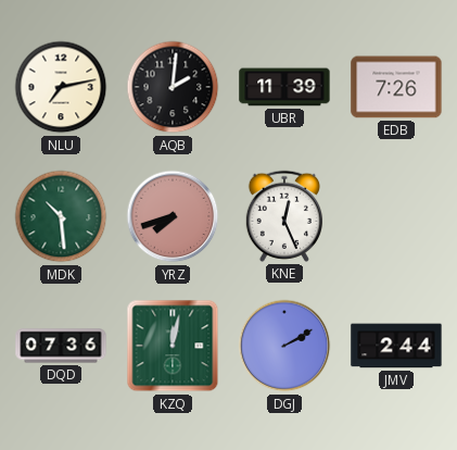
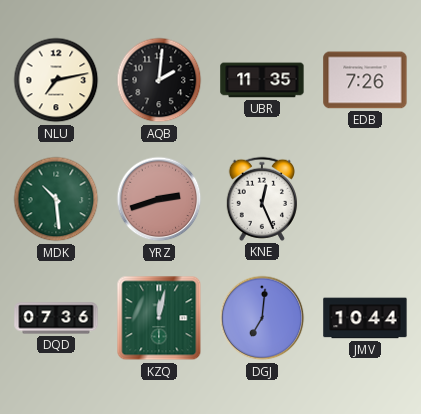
UBR: 11:39 -> 11:35 (262, 80)
YRZ: 7:42 -> 2:42 (159, 199)
DGJ: 2:10 -> 7:01 (262, 318)
JMV: 2:44 -> 10:44 (365, 318)
